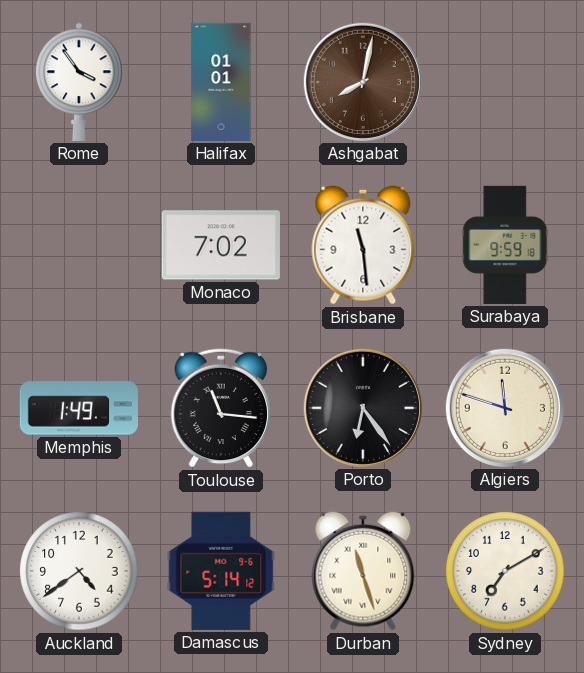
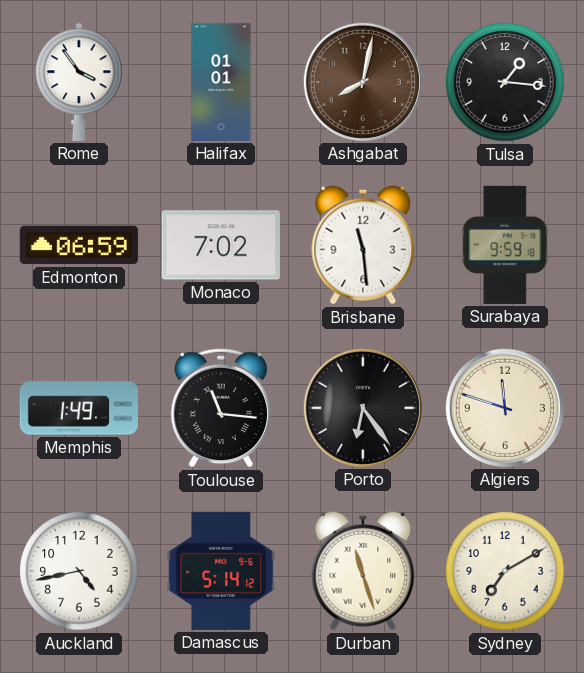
Tulsa: none -> 1:16 (505, 82)
Edmonton: none -> 06:59 (79, 245)
Auckland: 4:39 -> 4:43 (79, 571)
